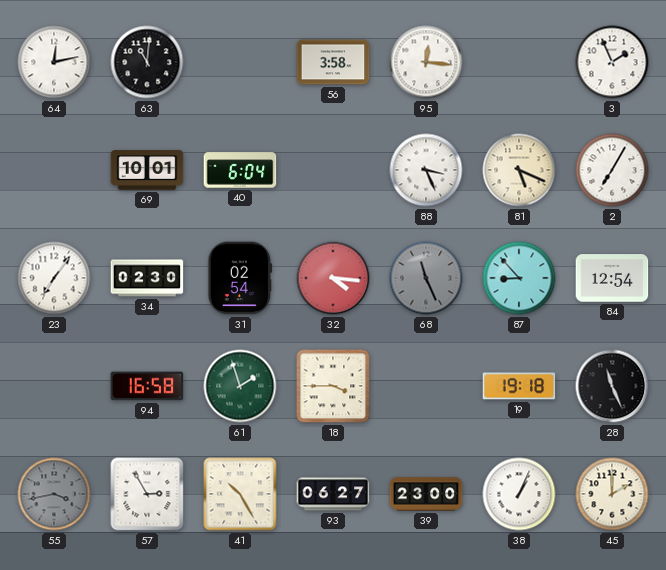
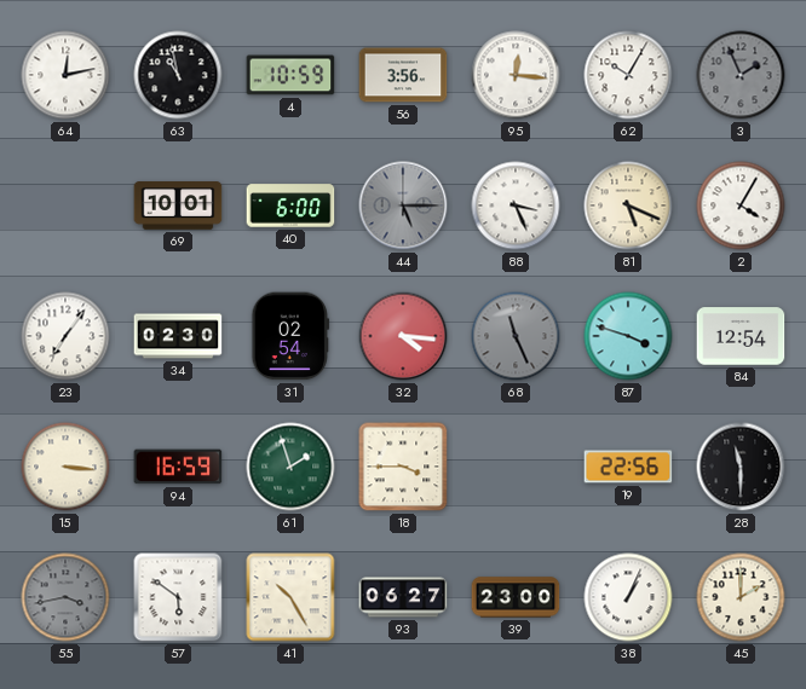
63: 11:01 -> 10:58 (178, 75)
4: none -> 10:59 (290, 75)
56: 3:58 -> 3:56 (403, 75)
62: none -> 10:05 (628, 75)
3 dial: white -> grey (741, 75)
40: 6:04 -> 6:00 (290, 205)
44: none -> 5:15 (403, 205)
2: 7:05 -> 4:05 (741, 205)
87: 8:53 -> 3:48 (628, 336)
15: none -> 3:16 (65, 467)
94: 16:58 -> 16:59 (178, 467)
19: 19:18 -> 22:56 (628, 467)
28: 11:26 -> 11:30 (741, 467)
57: 2:55 -> 5:51 (178, 597)
